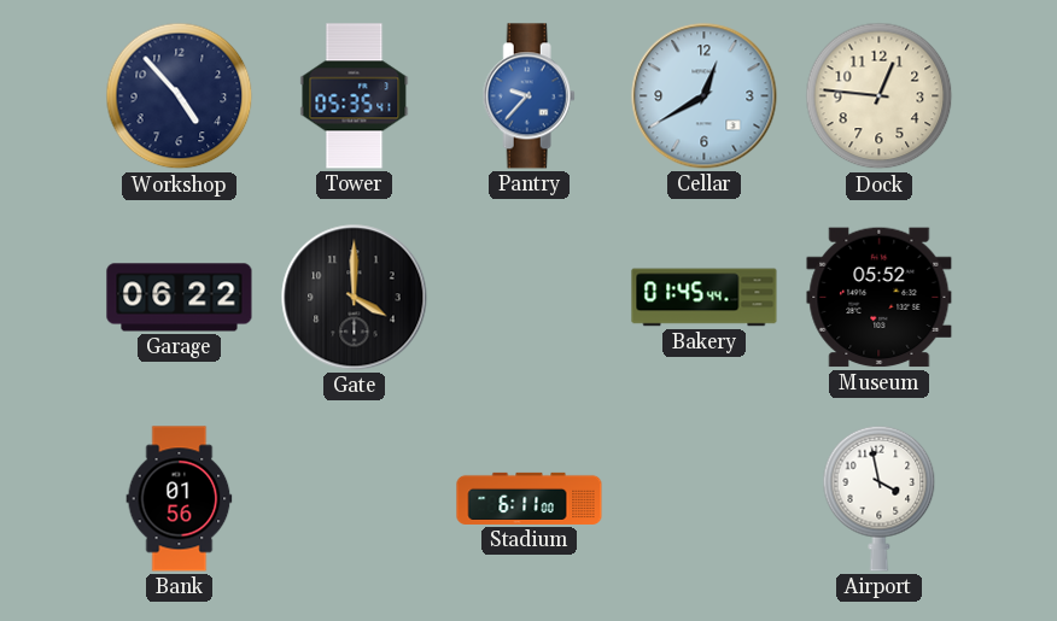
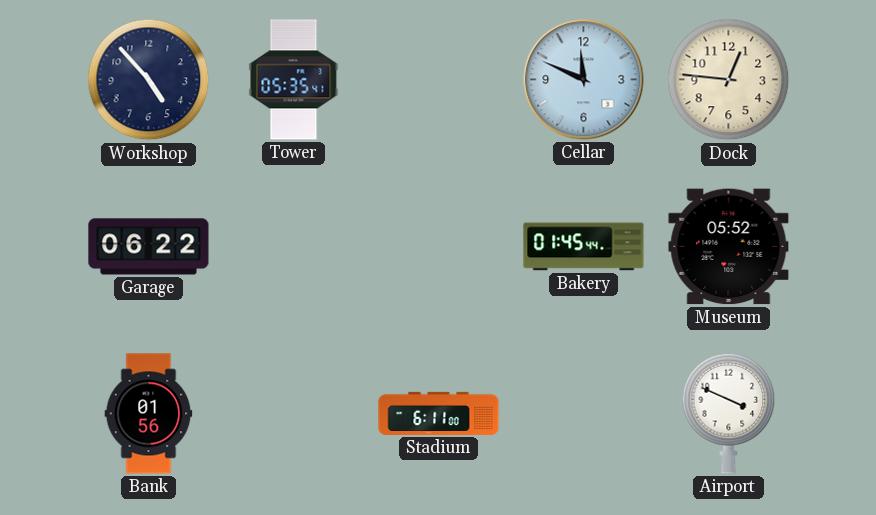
Pantry: 9:37 -> none (528, 96)
Cellar: 12:40 -> 11:49 (584, 80)
Gate: 4:00 -> none (355, 298)
Airport: 3:58 -> 3:49 (729, 413)
